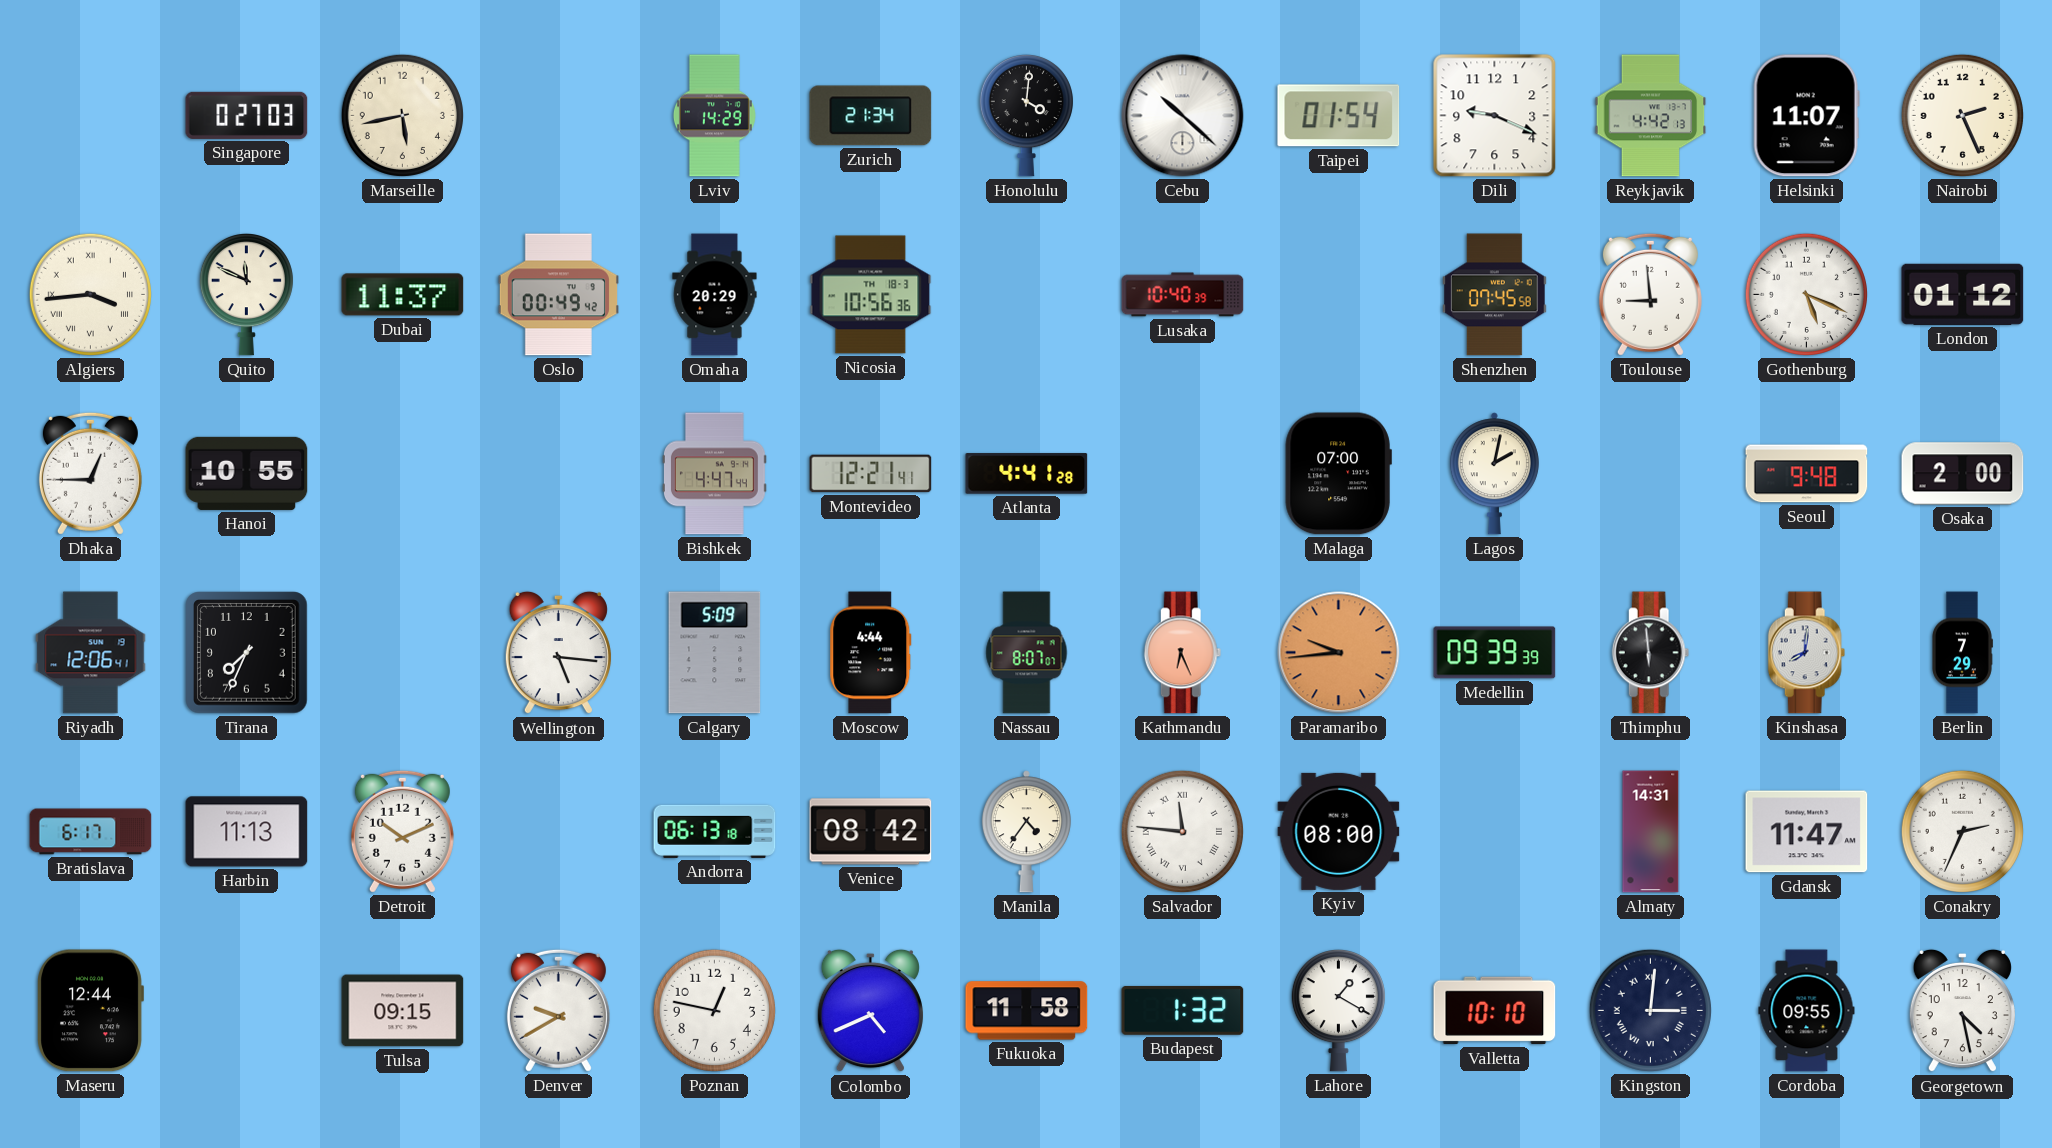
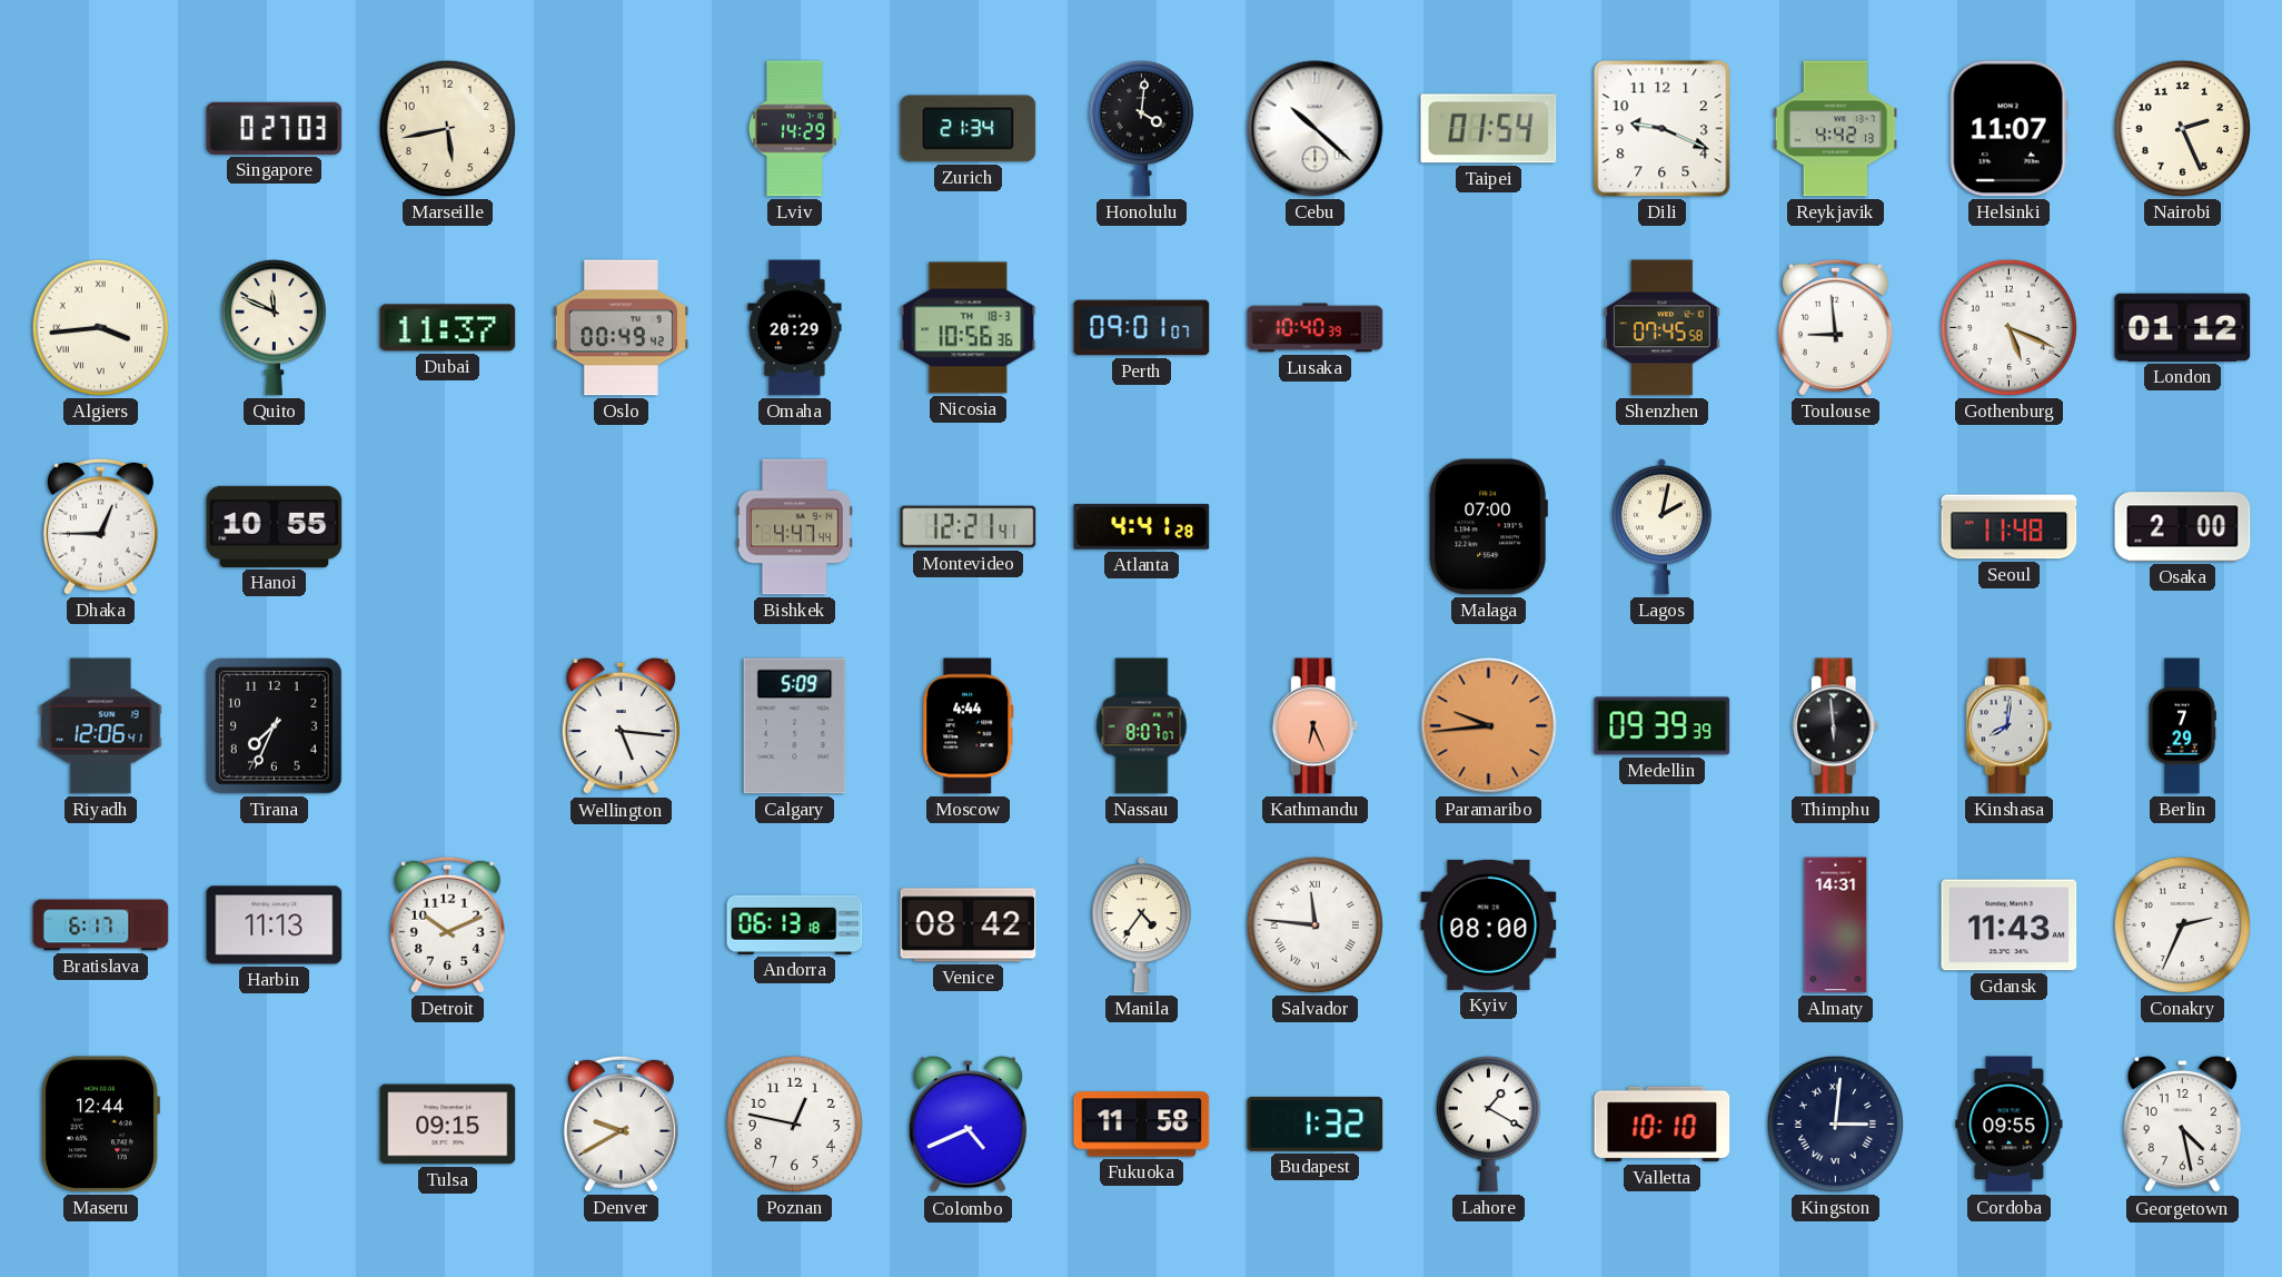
Perth: none -> 09:01 (1142, 328)
Seoul: 9:48 -> 11:48 (2010, 527)
Gdansk: 11:47 -> 11:43 (2010, 925)
